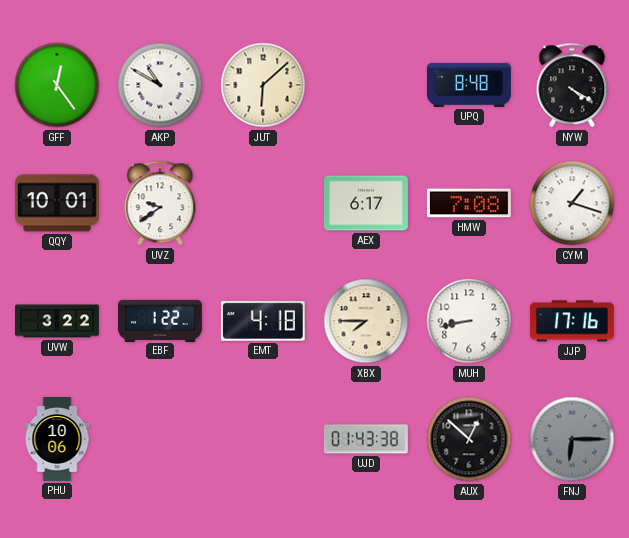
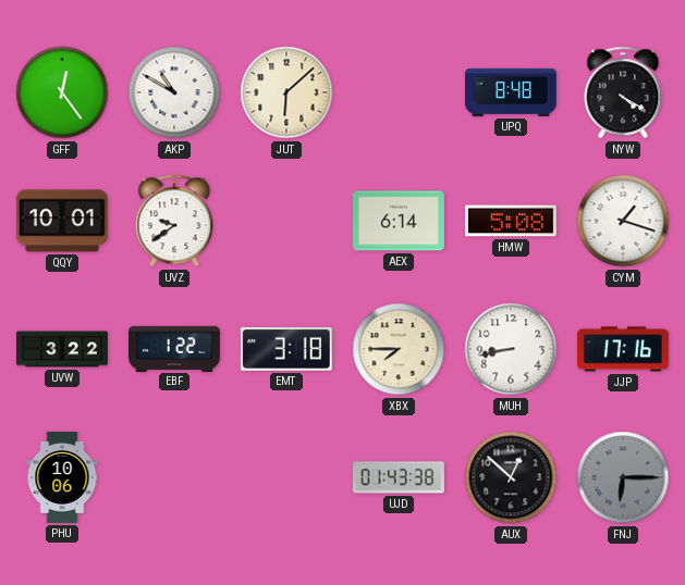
AEX: 6:17 -> 6:14 (399, 221)
HMW: 7:08 -> 5:08 (511, 221)
EMT: 4:18 -> 3:18 (286, 349)
